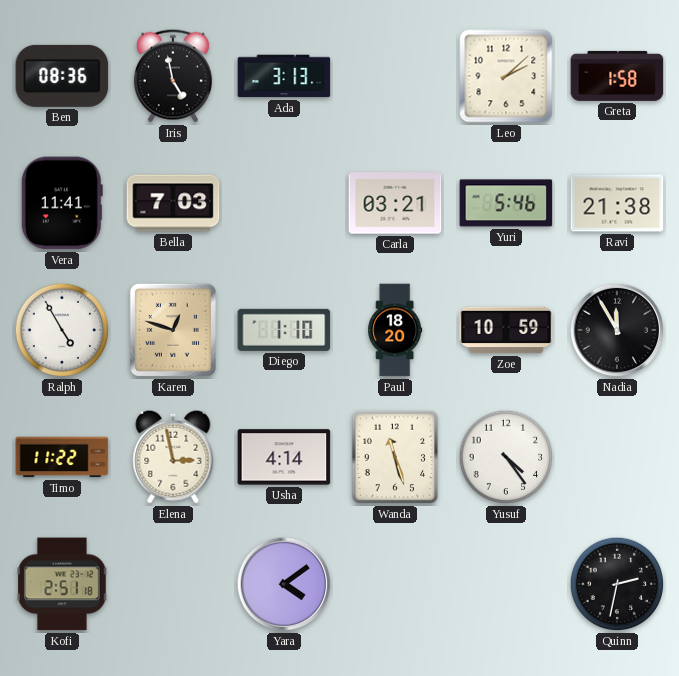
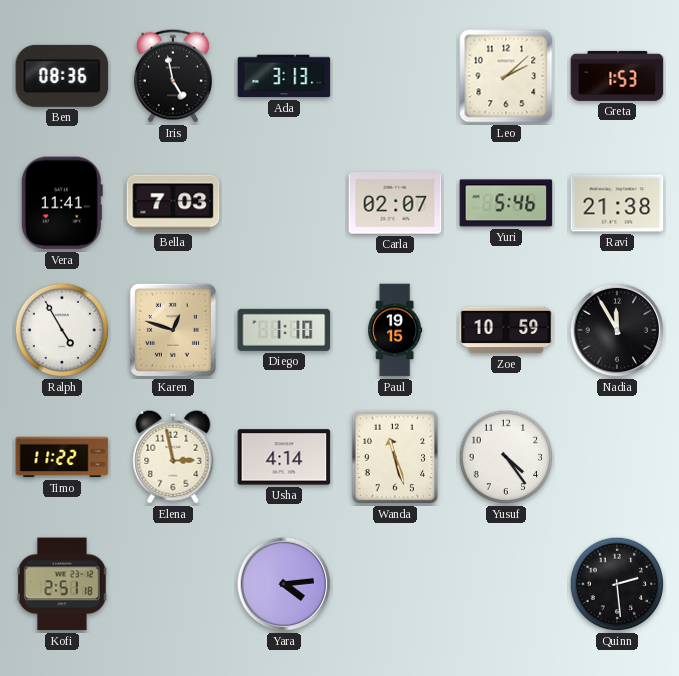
Greta: 1:58 -> 1:53 (617, 76)
Carla: 03:21 -> 02:07 (395, 203)
Paul: 18:20 -> 19:15 (395, 330)
Yara: 4:09 -> 4:14 (284, 584)
Quinn: 2:32 -> 2:29 (617, 584)
